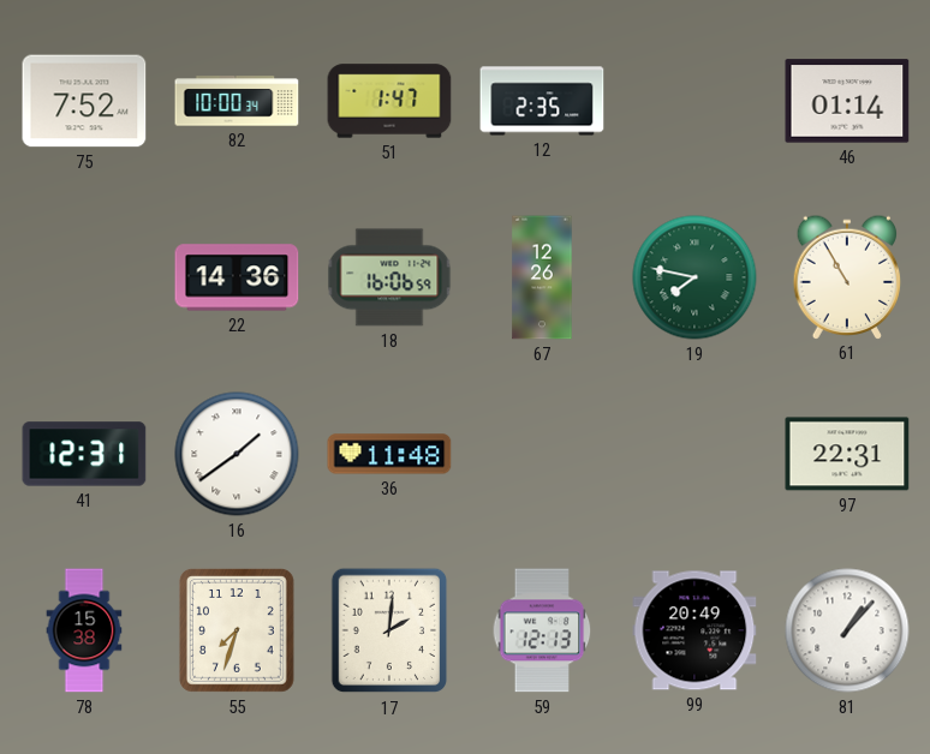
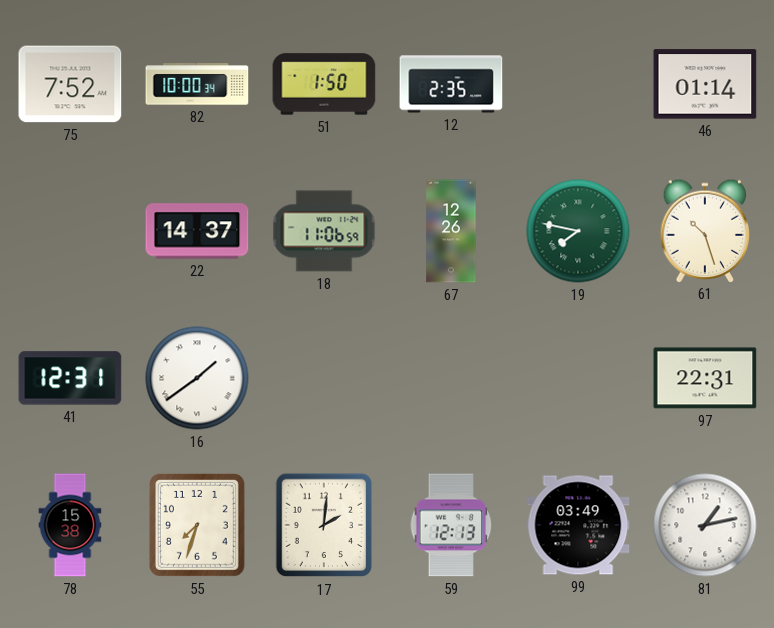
51: 1:47 -> 1:50 (324, 84)
22: 14:36 -> 14:37 (197, 231)
18: 16:06 -> 11:06 (324, 231)
61: 10:55 -> 10:27 (705, 230)
36: 11:48 -> none (389, 454)
99: 20:49 -> 03:49 (578, 525)
81: 1:07 -> 1:13 (705, 525)
